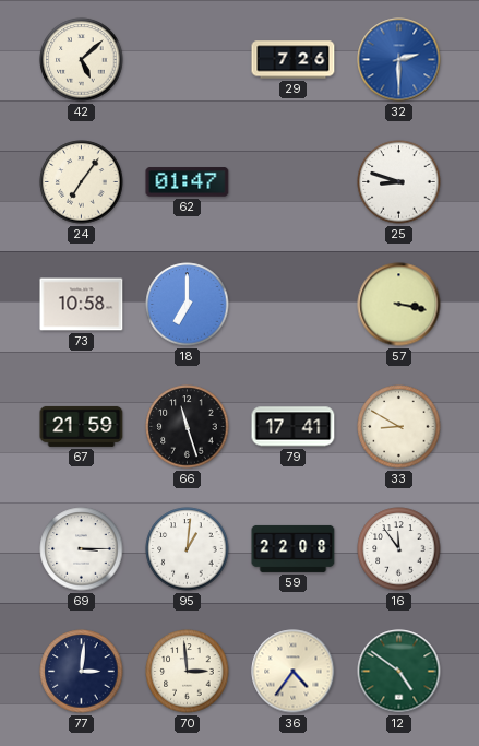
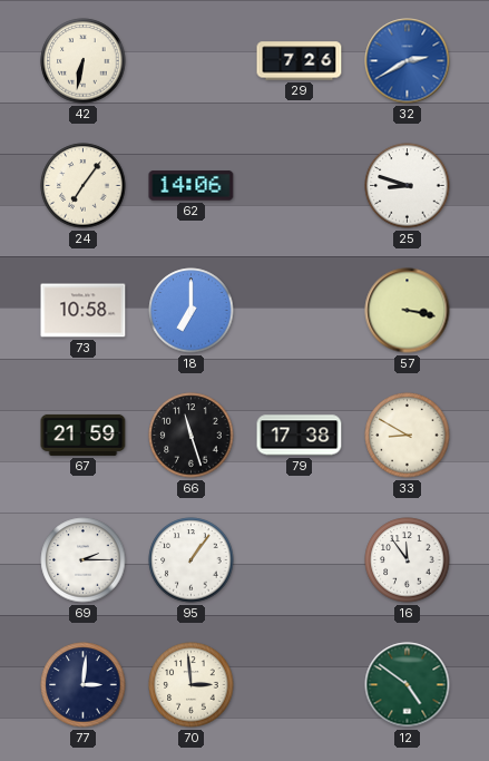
42: 5:08 -> 6:32 (84, 61)
32: 2:30 -> 2:40 (408, 61)
62: 01:47 -> 14:06 (192, 186)
79: 17:41 -> 17:38 (300, 436)
69: 3:15 -> 2:15 (84, 560)
95: 1:01 -> 1:06 (192, 560)
59: 22:08 -> none (294, 548)
36: 4:36 -> none (294, 672)
